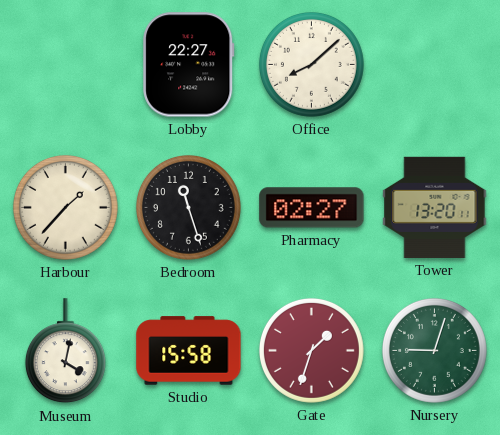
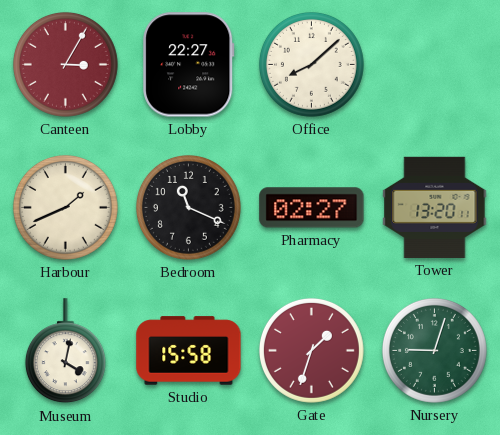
Canteen: none -> 3:05 (65, 64)
Harbour: 1:37 -> 1:41 (65, 207)
Bedroom: 11:27 -> 11:19 (188, 207)
